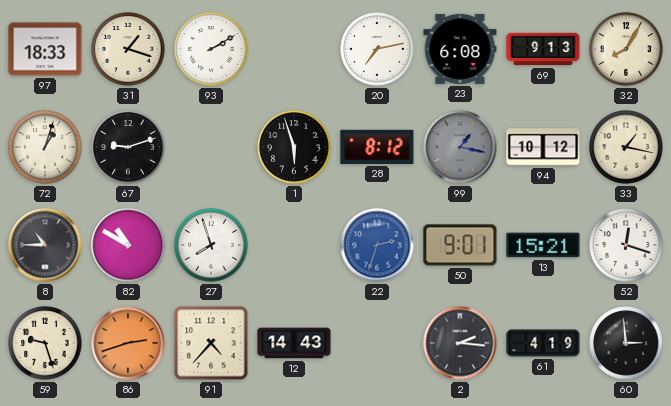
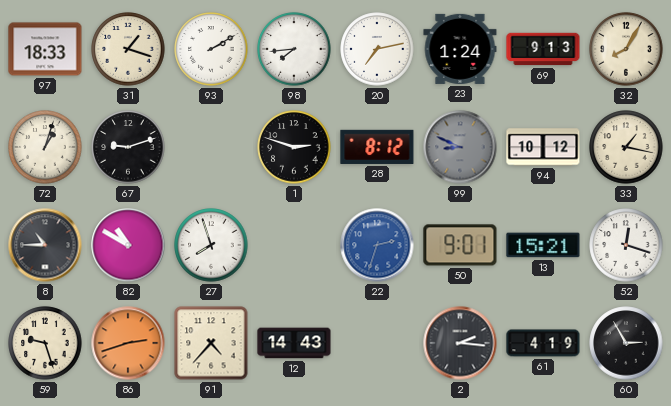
98: none -> 7:44 (294, 49)
23: 6:08 -> 1:24 (460, 49)
1: 5:57 -> 2:48 (294, 147)
99: 1:17 -> 8:49 (460, 147)
60: 2:59 -> 2:55 (626, 343)
